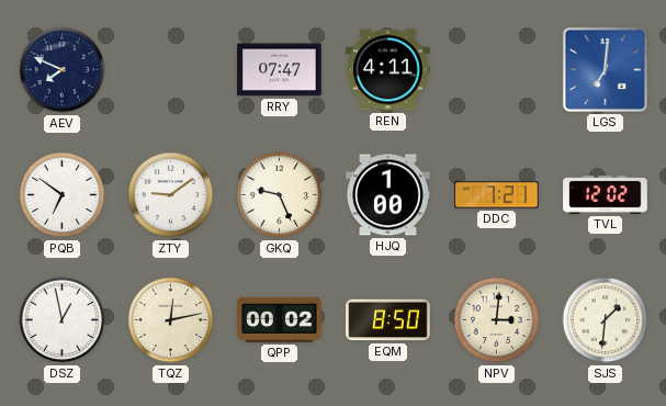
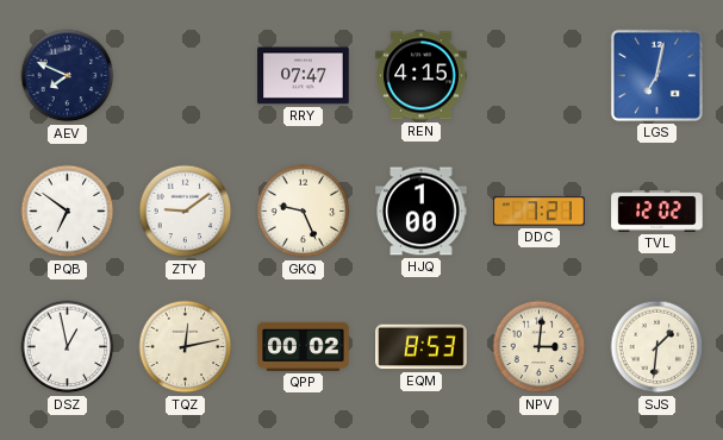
REN: 4:11 -> 4:15 (422, 76)
LGS: 7:01 -> 7:02 (656, 75)
EQM: 8:50 -> 8:53 (422, 347)
